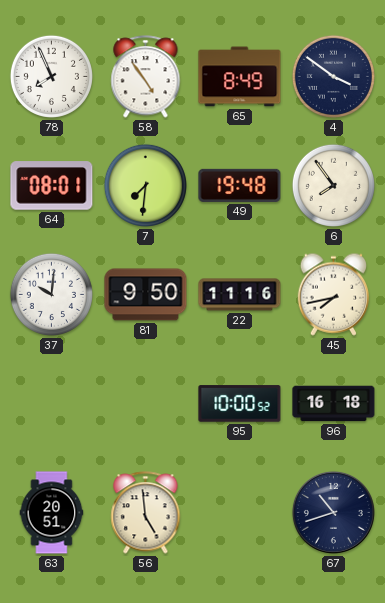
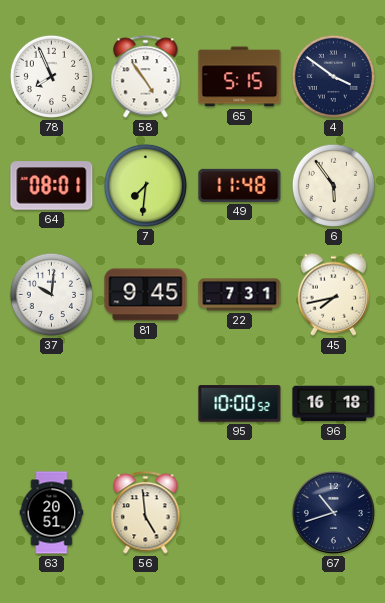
65: 8:49 -> 5:15 (240, 77)
49: 19:48 -> 11:48 (240, 185)
6: 7:54 -> 5:54 (333, 185)
81: 9:50 -> 9:45 (146, 295)
22: 11:16 -> 7:31 (240, 295)
